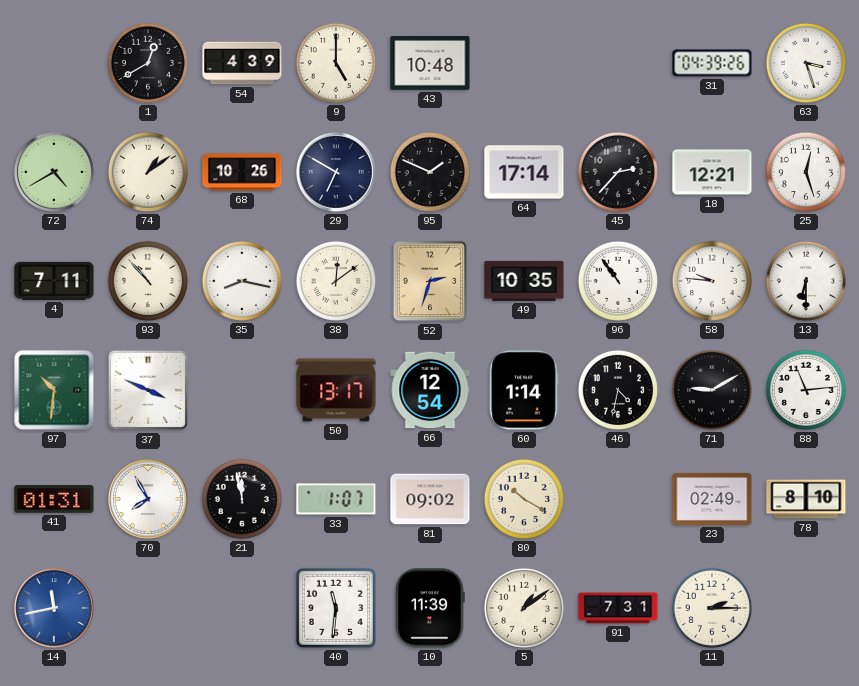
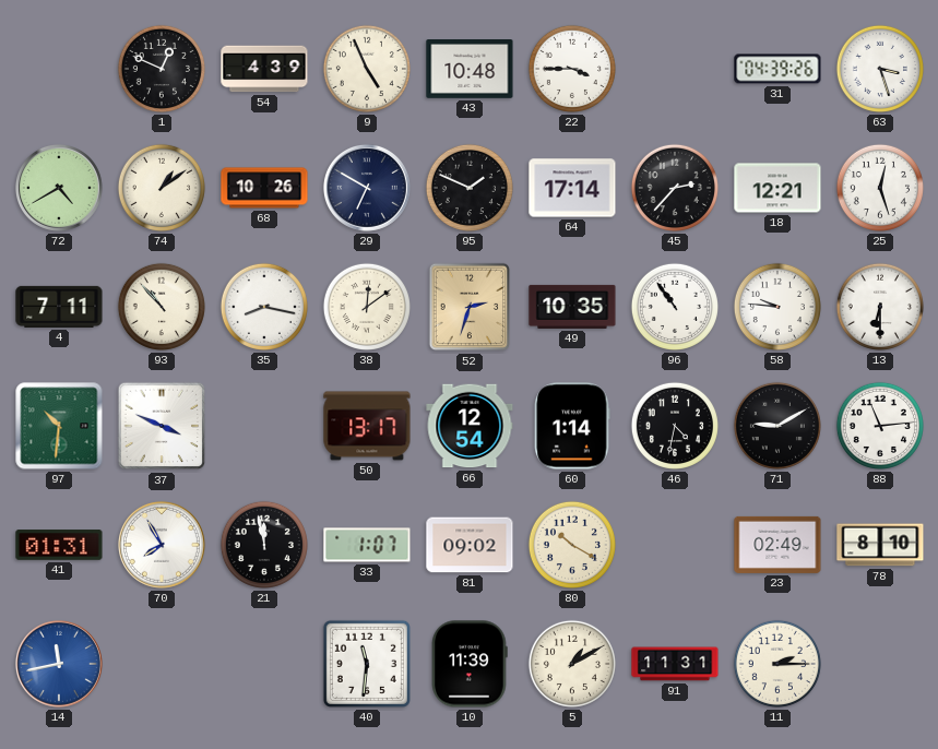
1: 12:40 -> 12:49 (162, 69)
9: 5:00 -> 4:56 (367, 69)
22: none -> 3:45 (572, 69)
5: 1:09 -> 1:10 (572, 664)
91: 7:31 -> 11:31 (675, 664)
